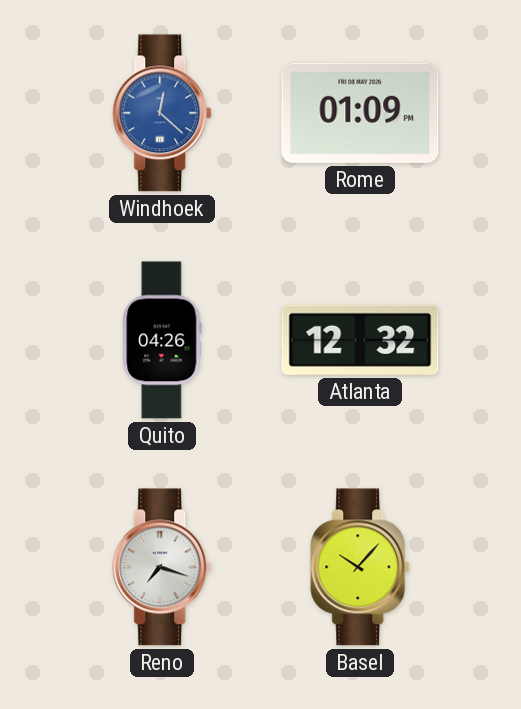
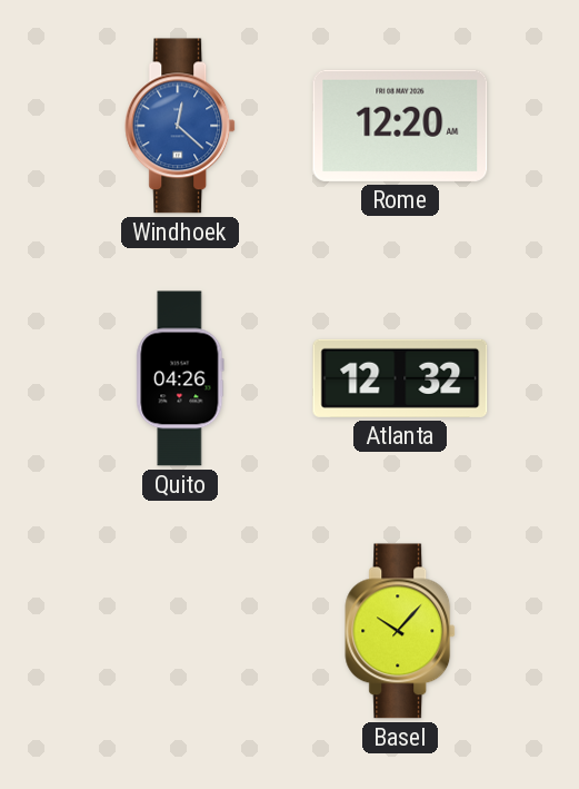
Rome: 01:09 -> 12:20 (400, 126)
Reno: 7:18 -> none (163, 567)
